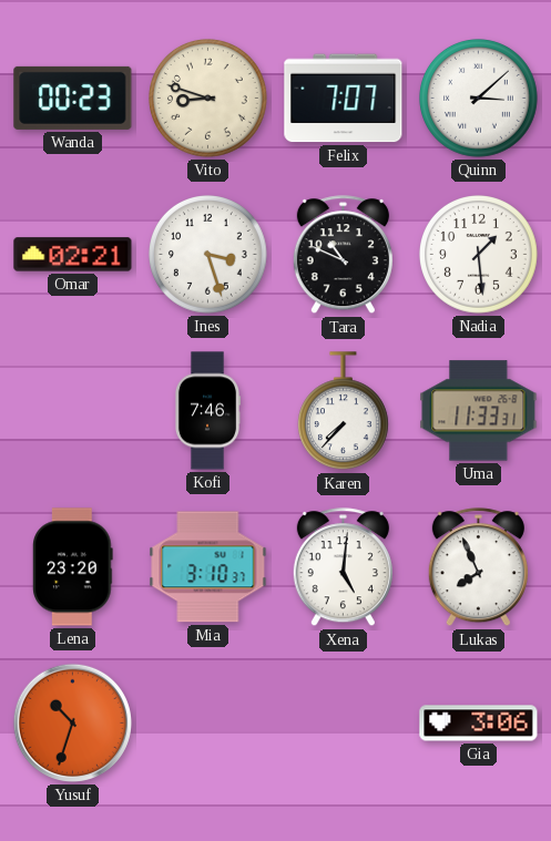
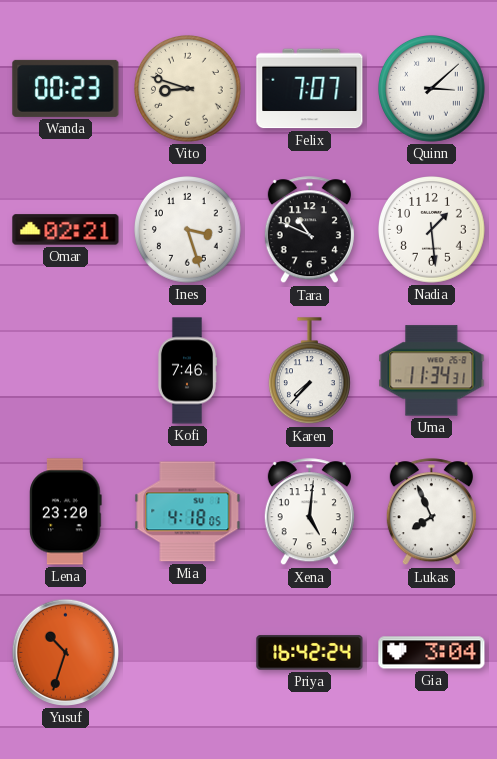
Uma: 11:33 -> 11:34 (432, 371)
Mia: 3:10 -> 4:18 (188, 512)
Priya: none -> 16:42 (310, 653)
Gia: 3:06 -> 3:04 (432, 653)
